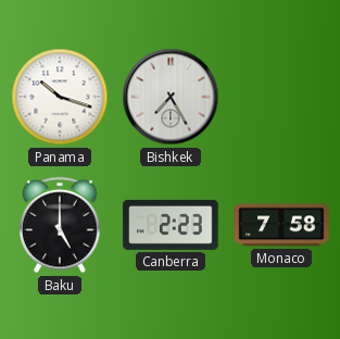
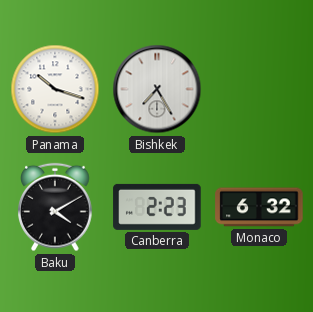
Baku: 5:00 -> 4:10 (56, 207)
Monaco: 7:58 -> 6:32 (259, 207)
